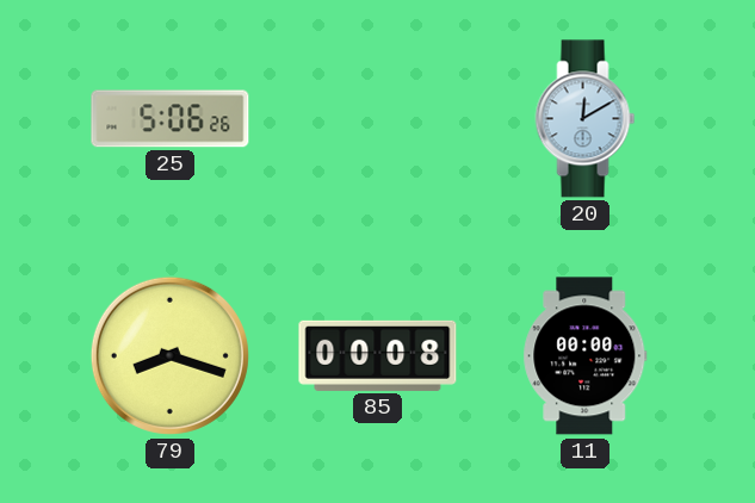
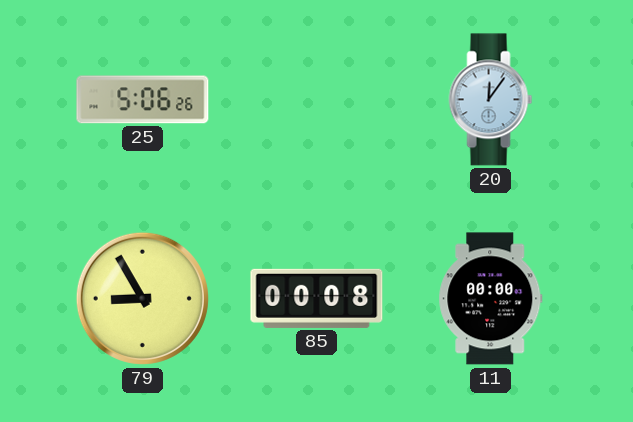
20: 12:10 -> 12:06 (491, 100)
79: 8:18 -> 8:55 (142, 298)
